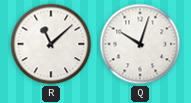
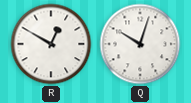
R: 11:08 -> 12:50 (51, 44)
